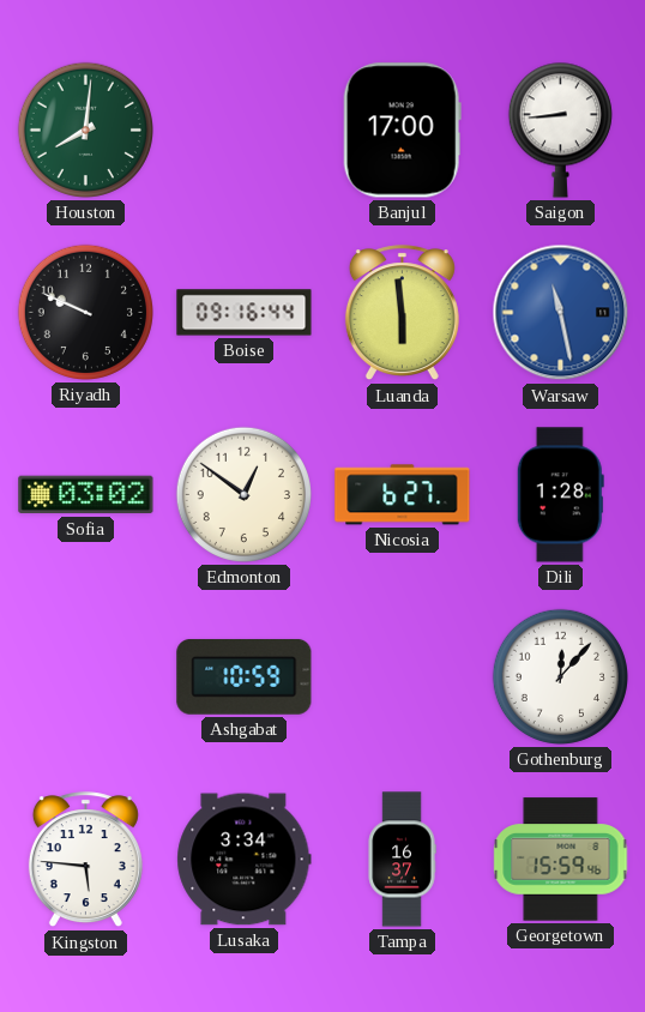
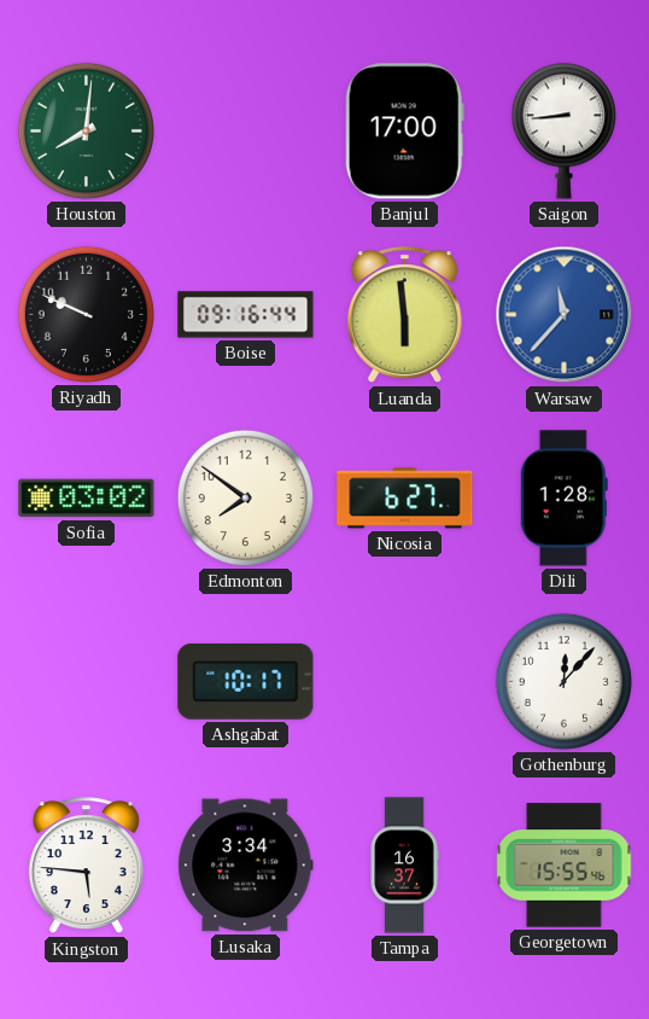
Warsaw: 11:28 -> 11:37 (565, 315)
Edmonton: 12:51 -> 7:51 (245, 497)
Ashgabat: 10:59 -> 10:17 (246, 682)
Georgetown: 15:59 -> 15:55 (565, 866)
